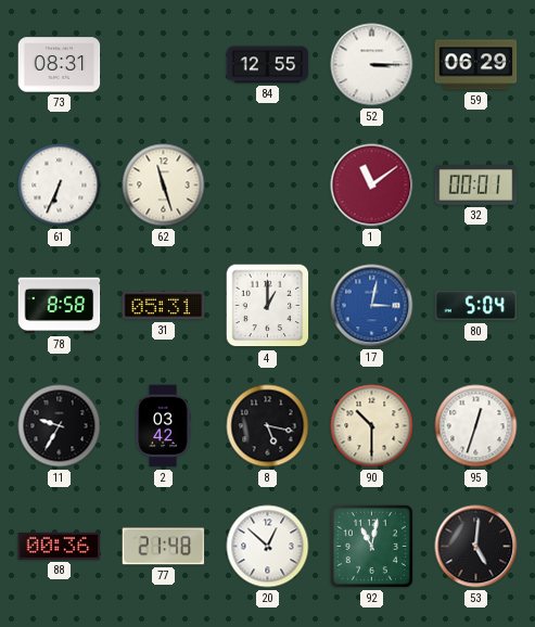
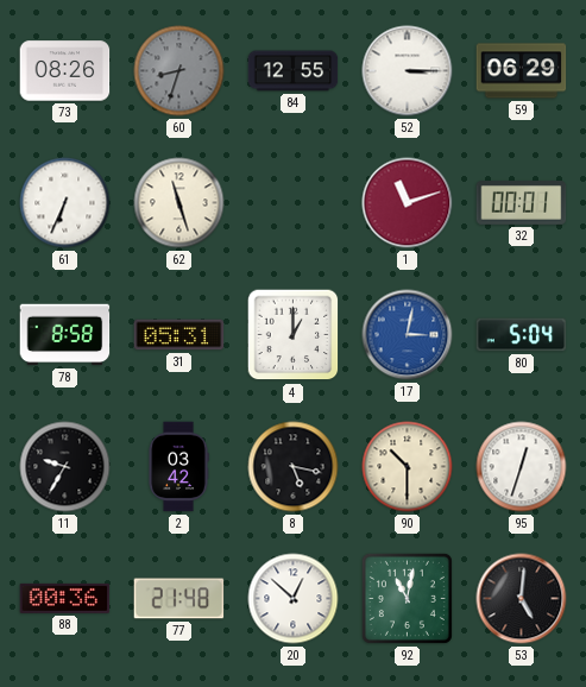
73: 08:31 -> 08:26 (65, 71)
60: none -> 8:33 (179, 71)
1: 11:09 -> 11:12 (408, 203)
